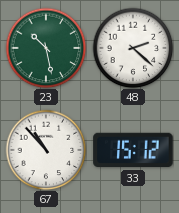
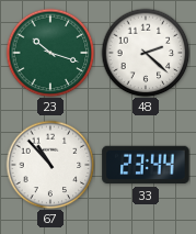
23: 10:28 -> 10:18 (50, 53)
33: 15:12 -> 23:44 (146, 165)
